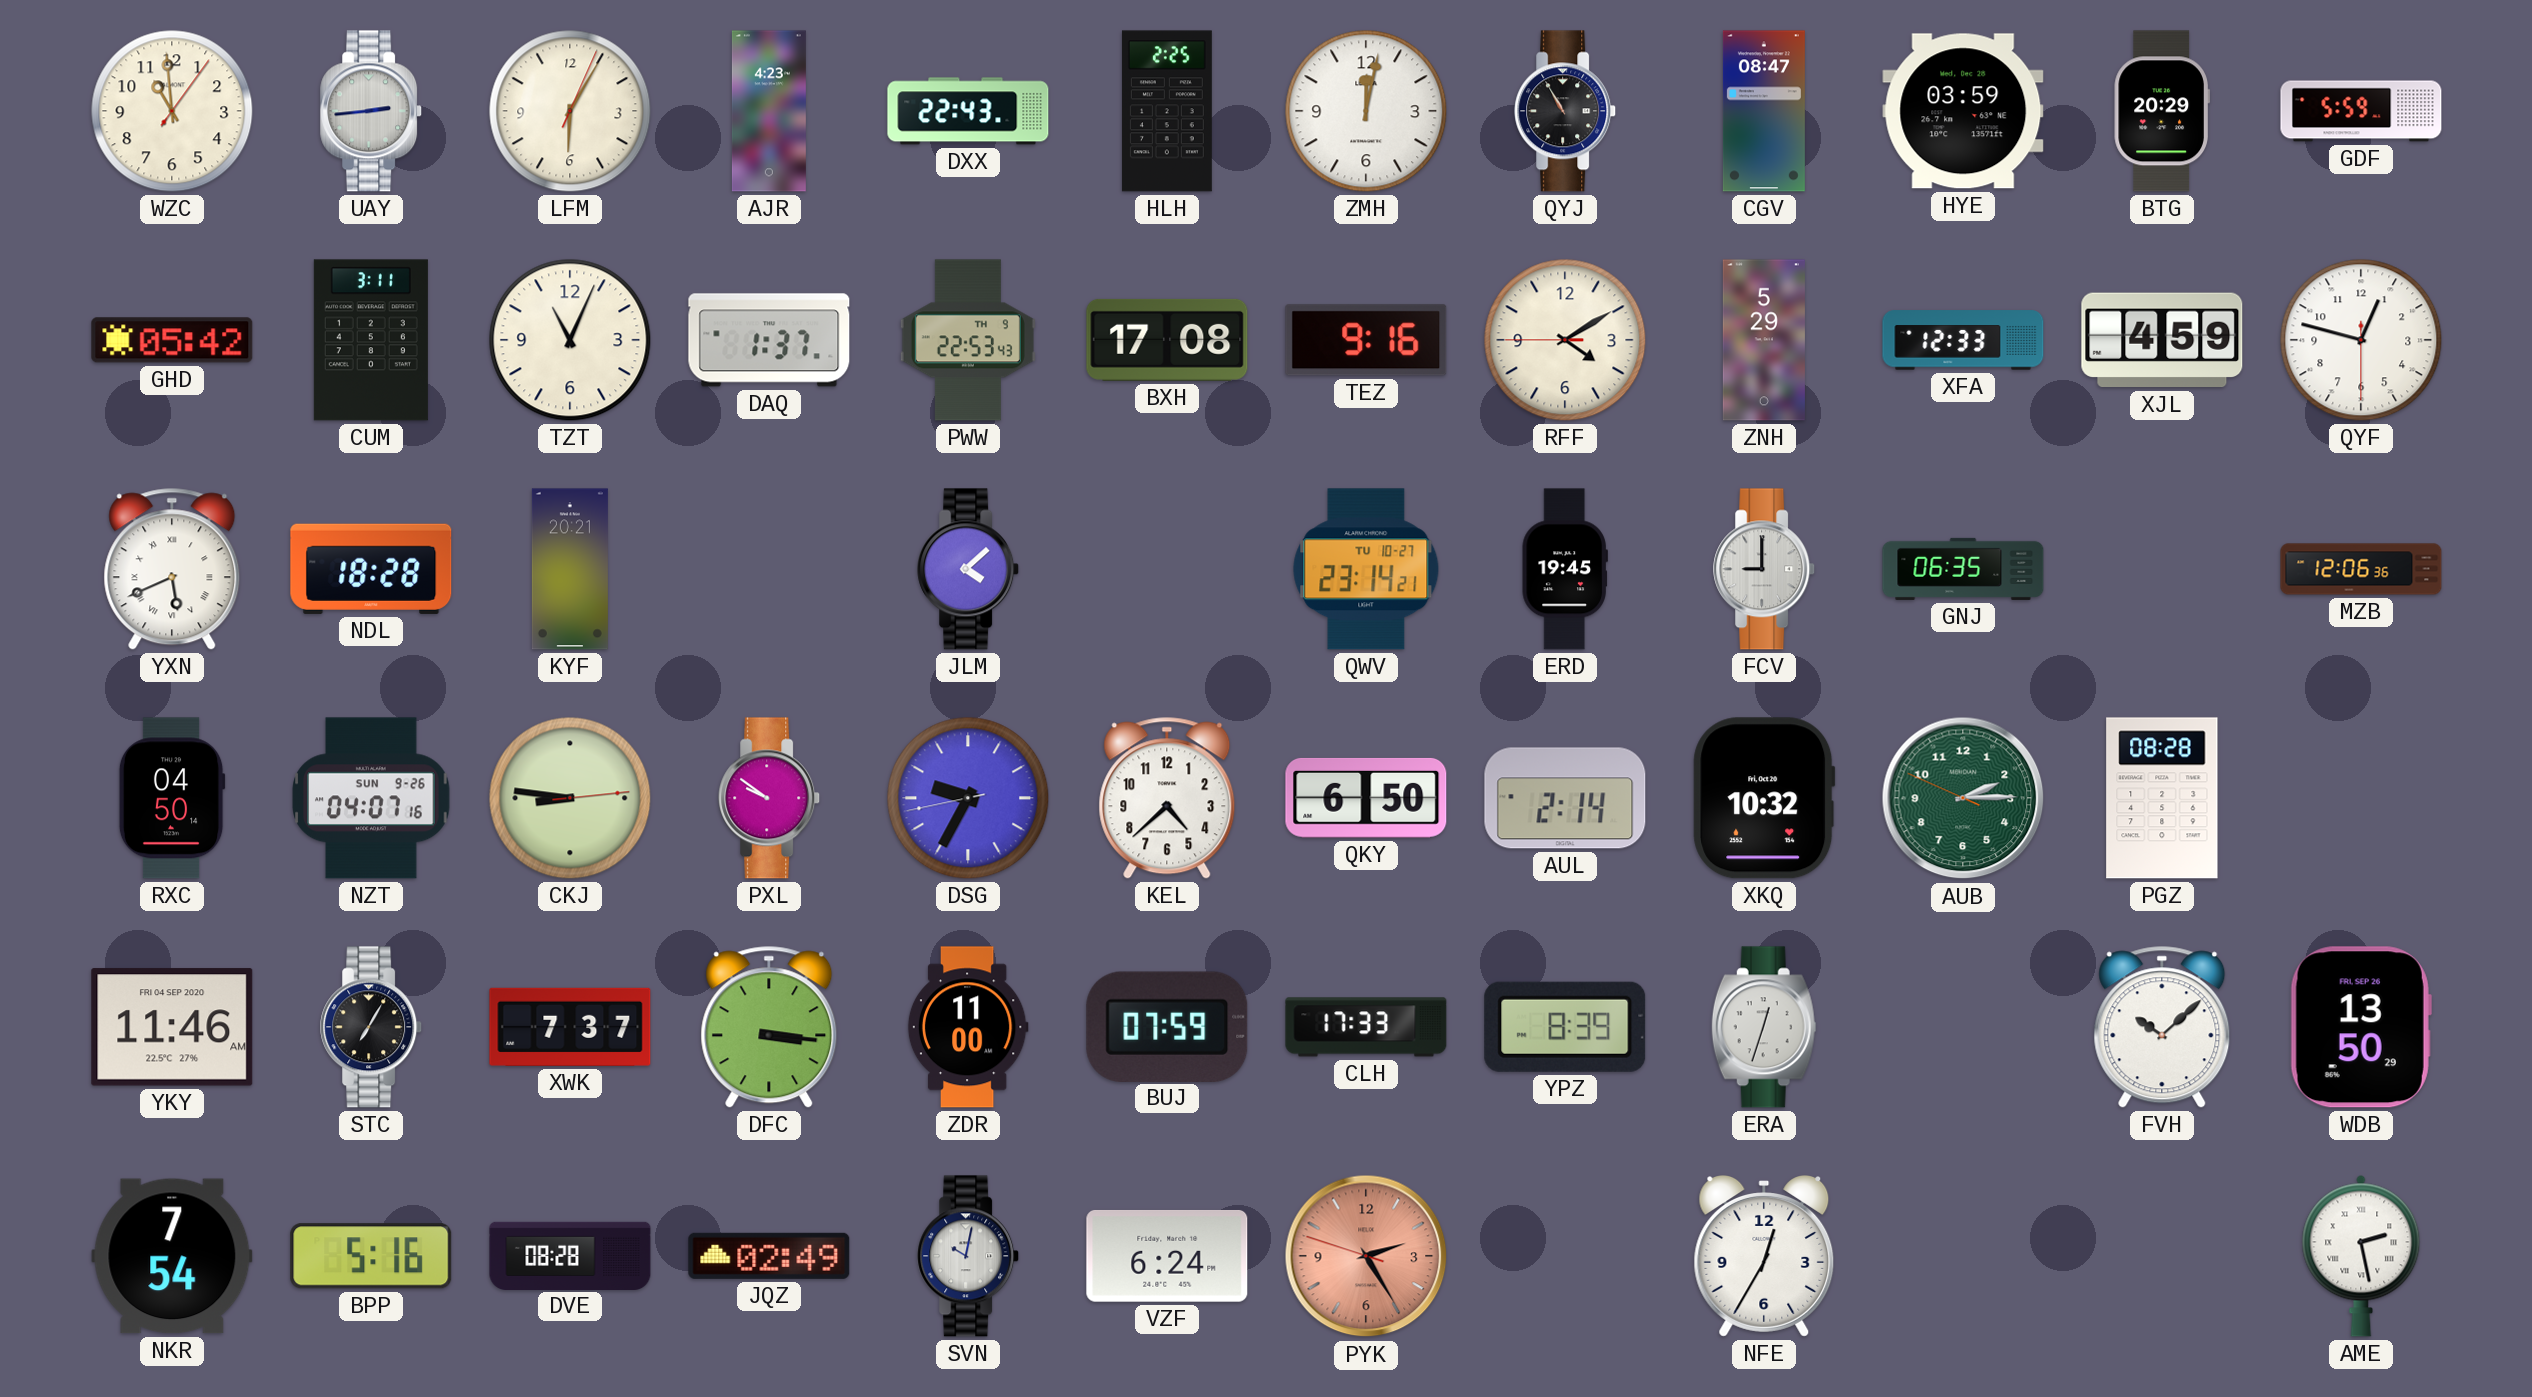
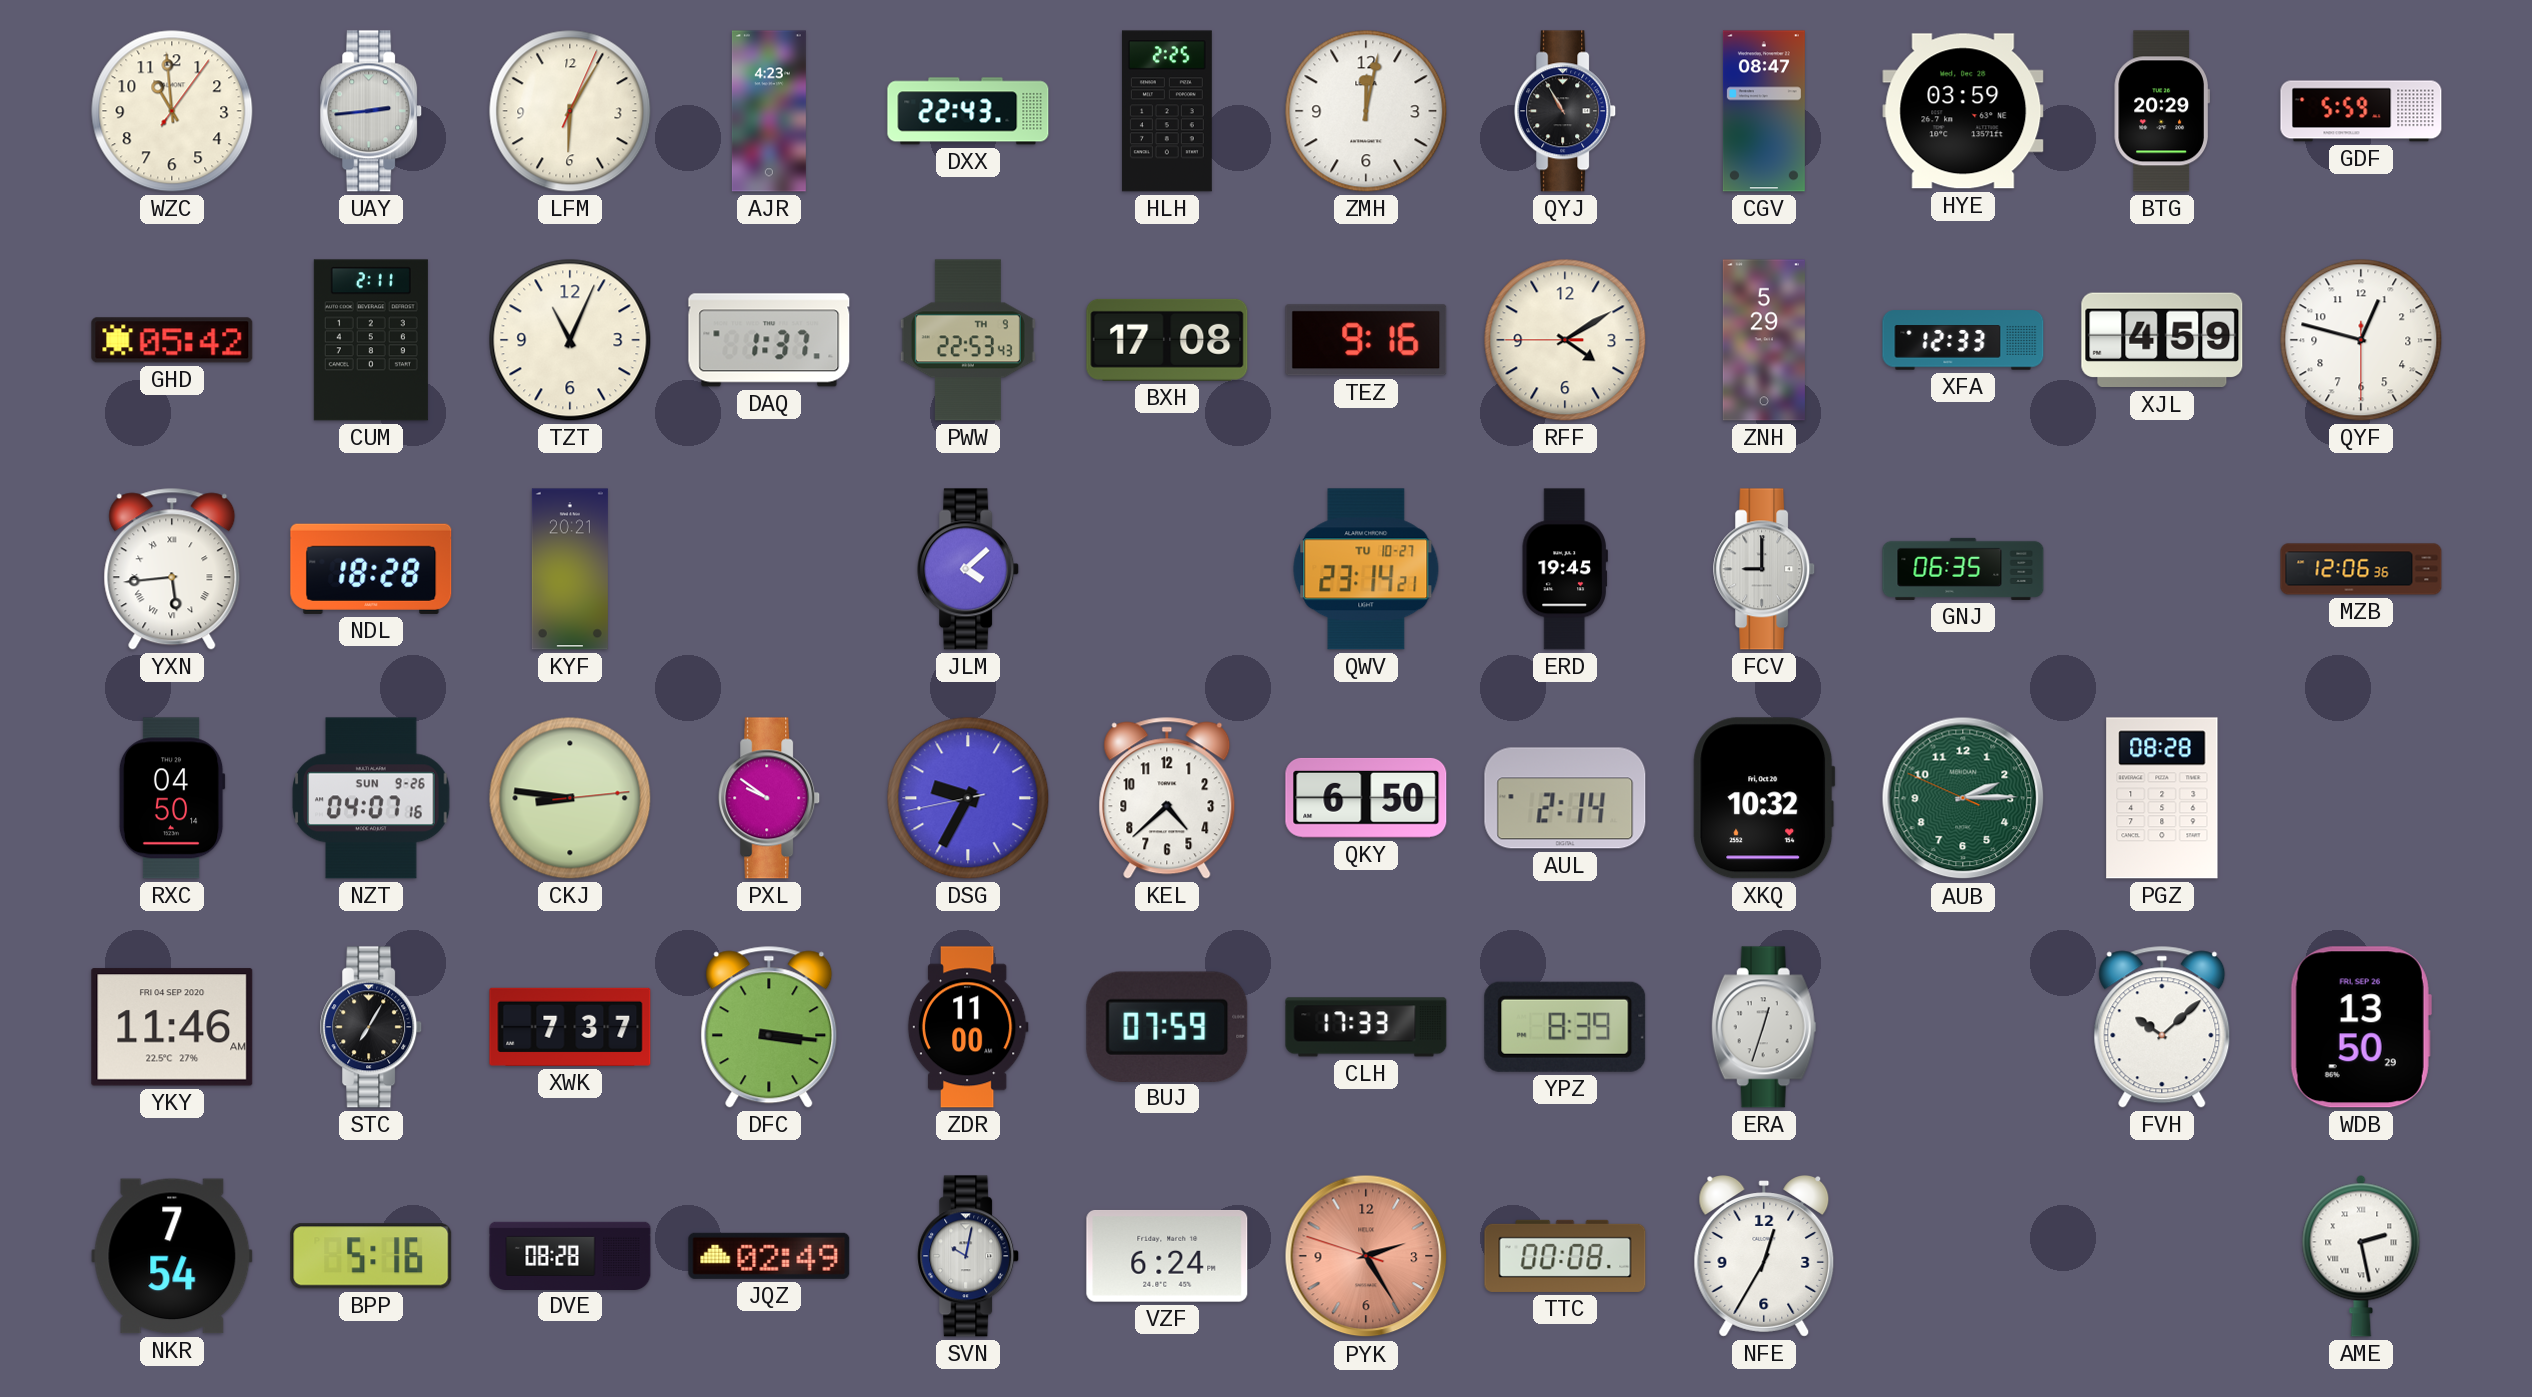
CUM: 3:11 -> 2:11 (371, 340)
YXN: 5:41 -> 5:44 (172, 569)
TTC: none -> 00:08 (1565, 1256)
